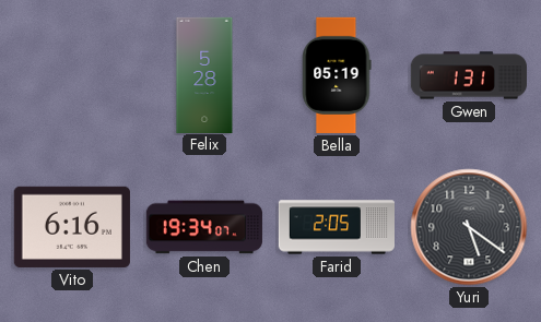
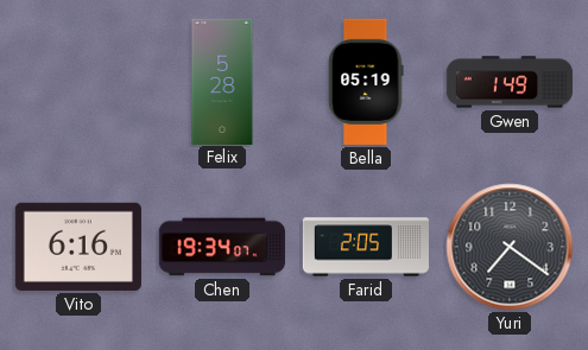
Gwen: 1:31 -> 1:49 (510, 82)
Yuri: 5:21 -> 7:21 (510, 247)
